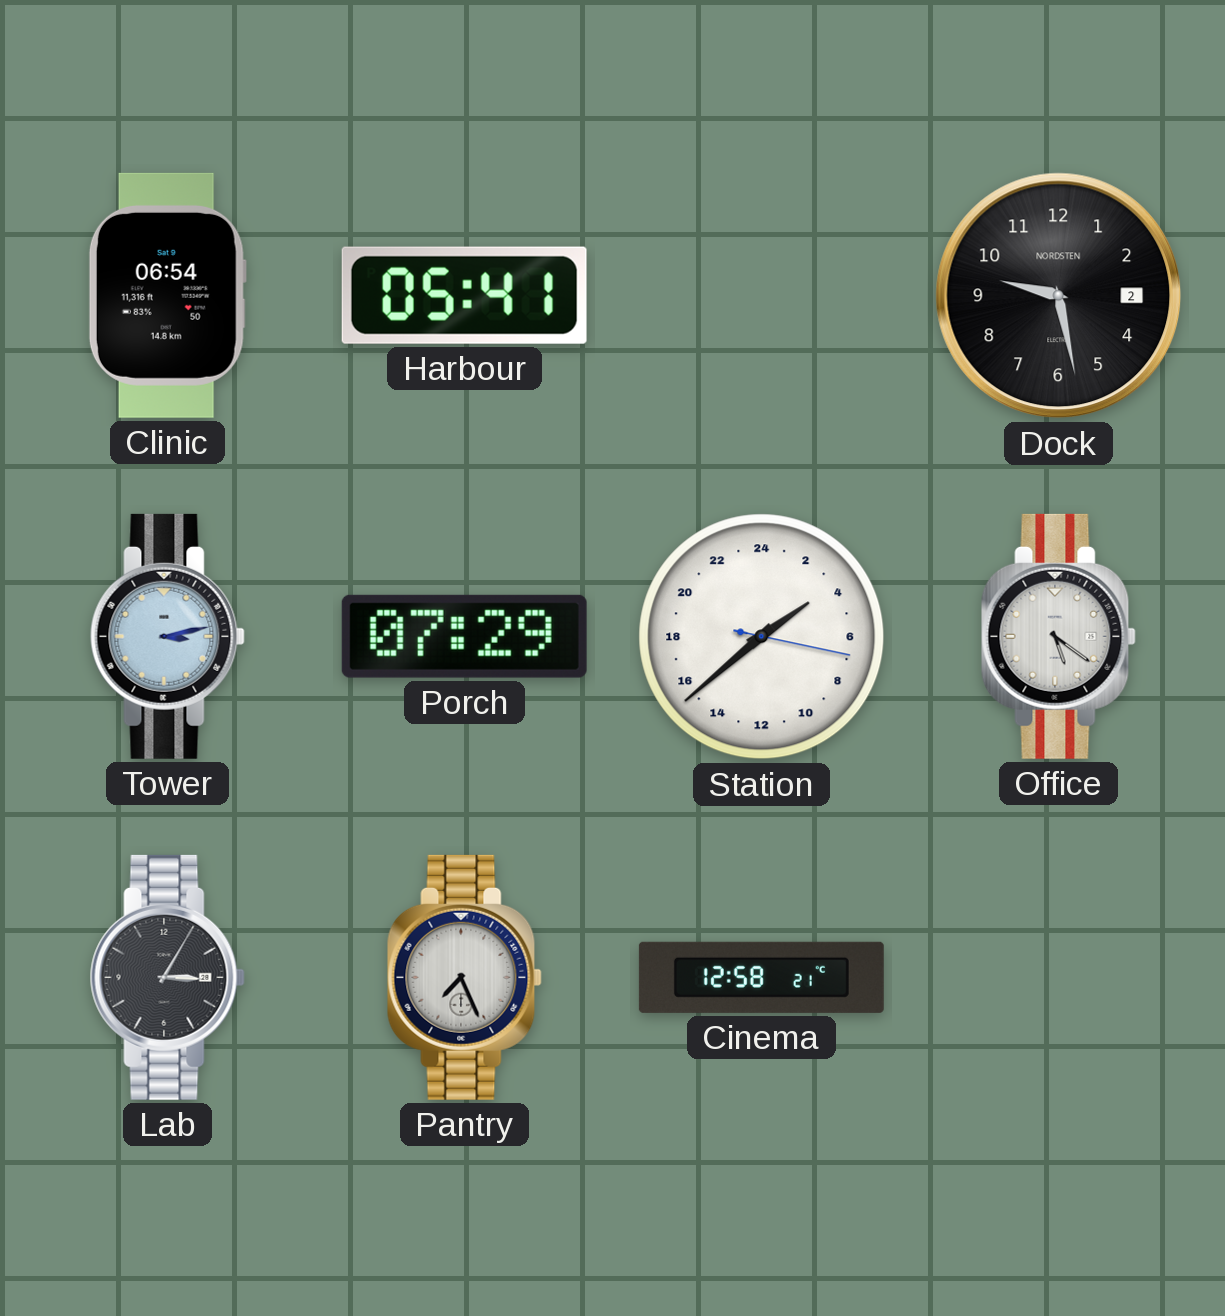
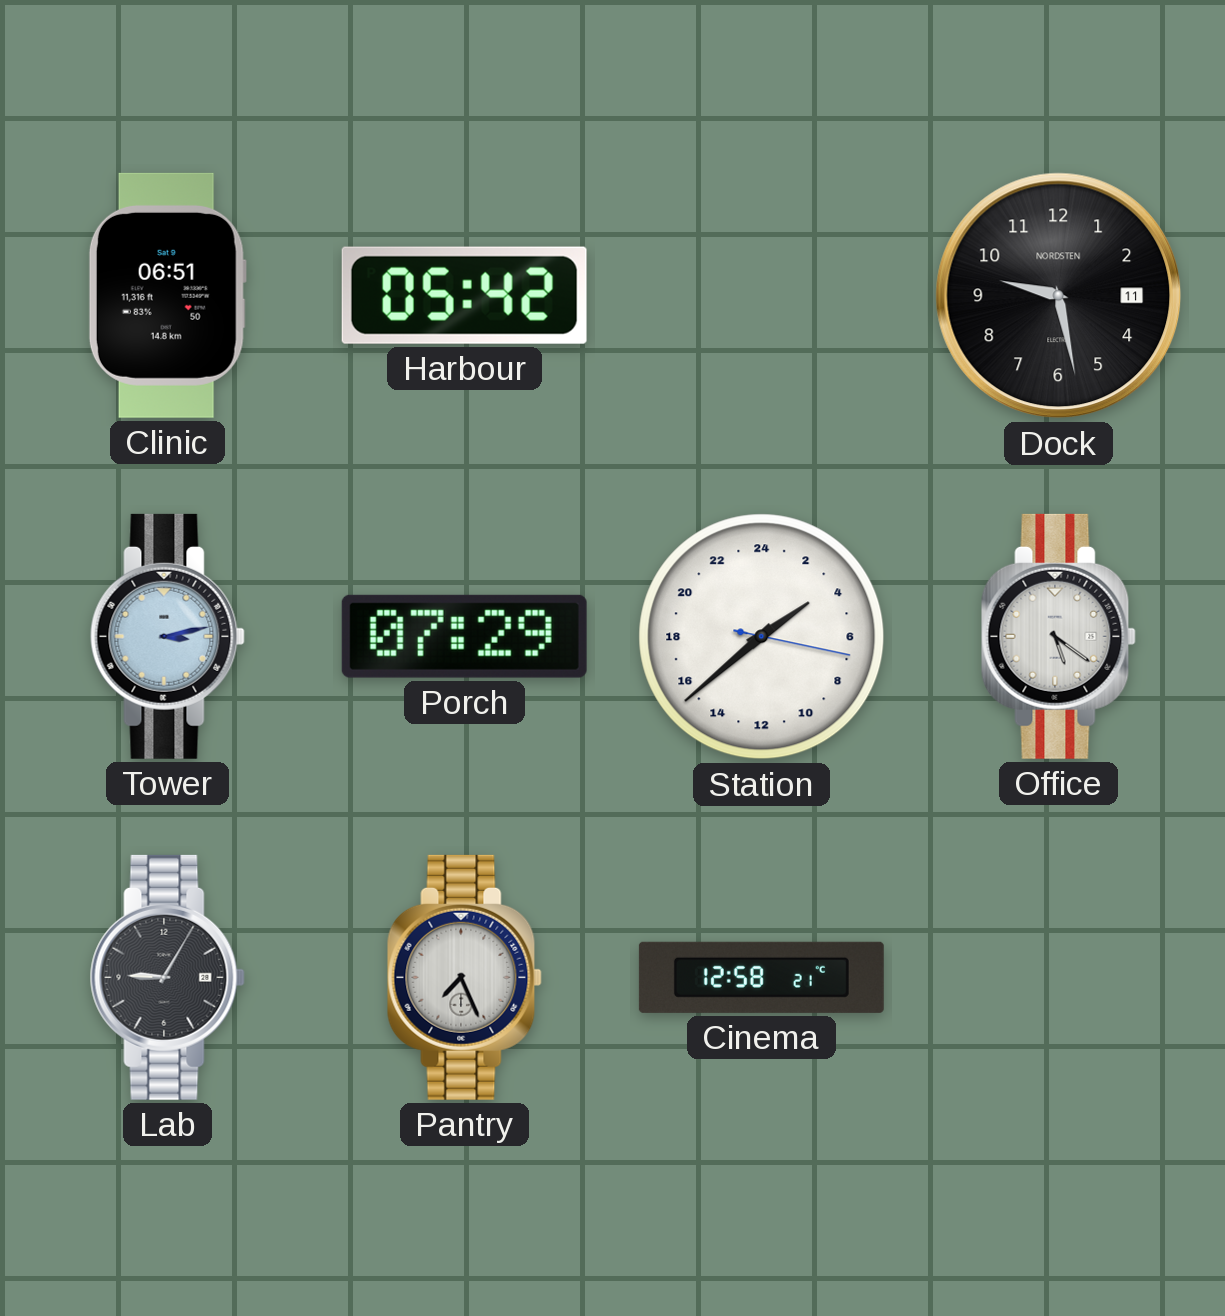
Clinic: 06:54 -> 06:51 (167, 295)
Harbour: 05:41 -> 05:42 (464, 295)
Dock date: 2 -> 11 (1059, 296)
Lab: 3:05 -> 9:05 (167, 977)
